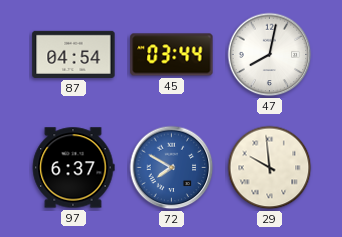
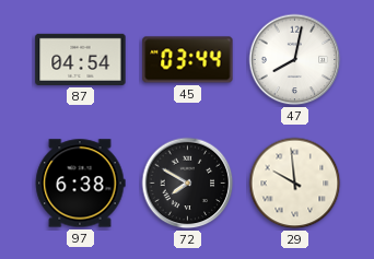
97: 6:37 -> 6:38 (80, 184)
72 dial: blue -> black (188, 184)
